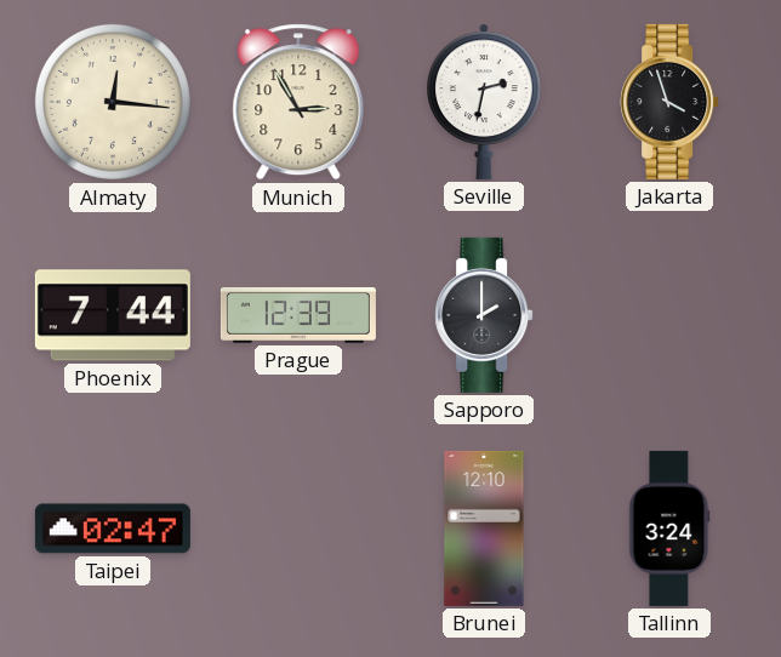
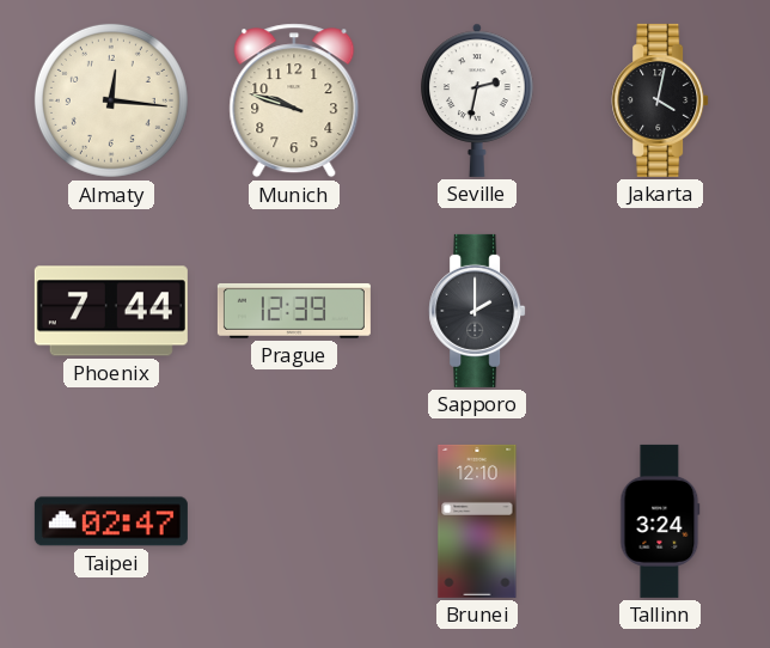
Munich: 2:55 -> 9:48 (294, 100)
Jakarta: 3:57 -> 4:02 (660, 100)
